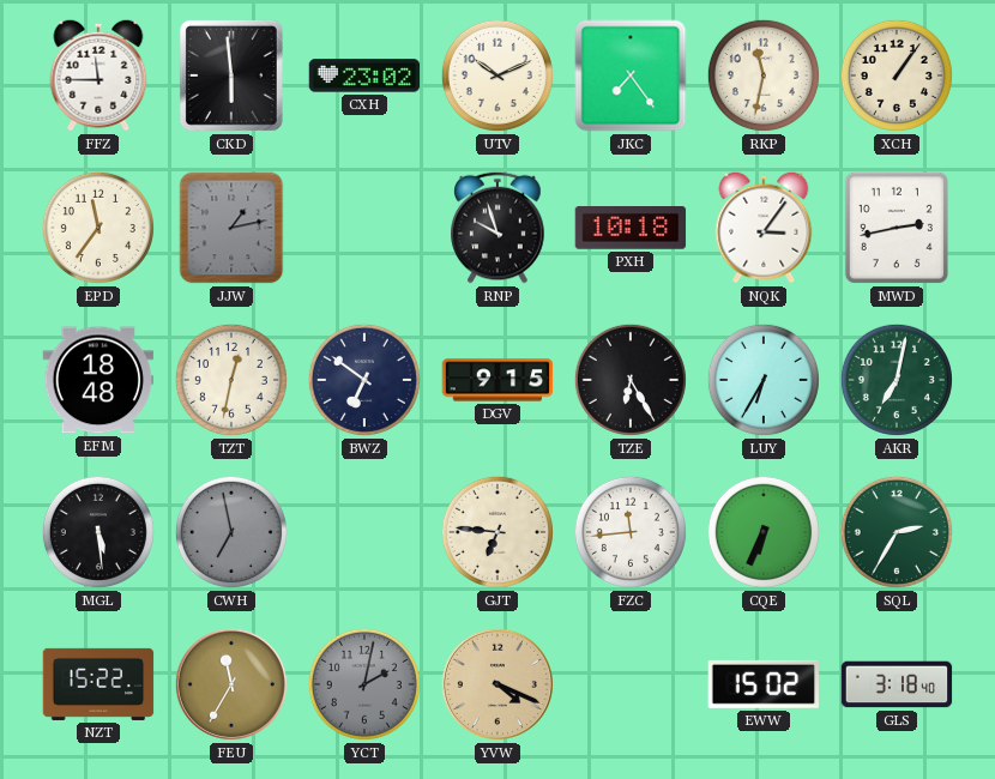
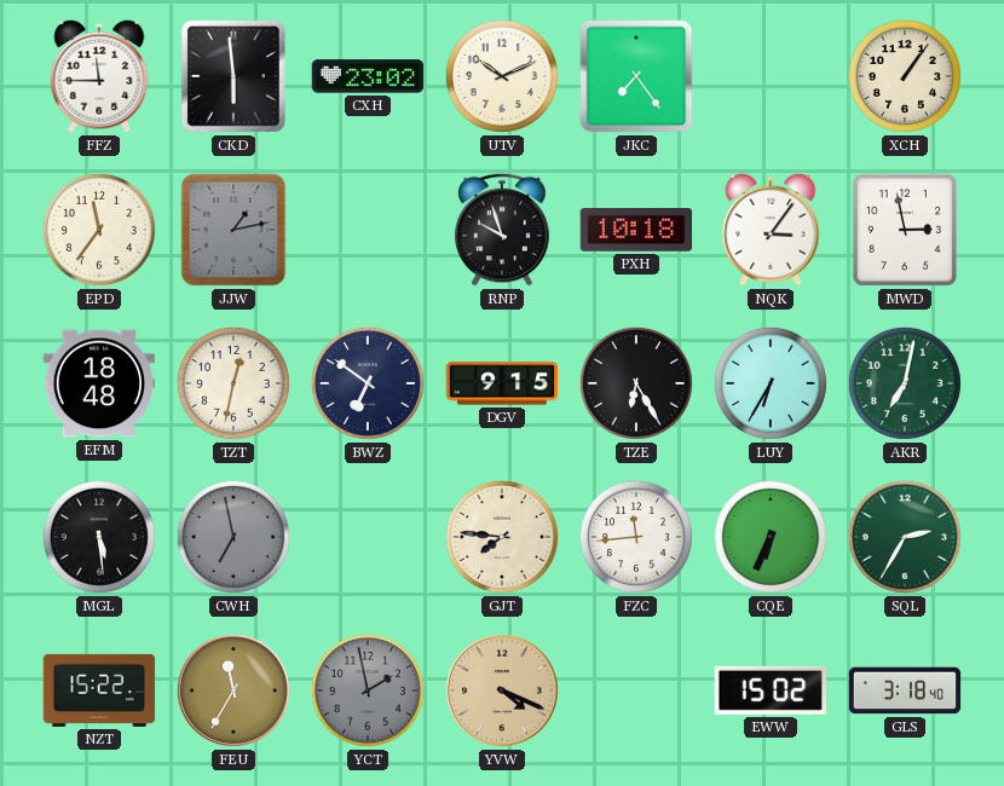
RKP: 11:32 -> none (764, 76)
MWD: 2:43 -> 2:58 (905, 230)
GJT: 6:46 -> 7:46 (502, 537)
YCT: 2:02 -> 1:58 (368, 690)
